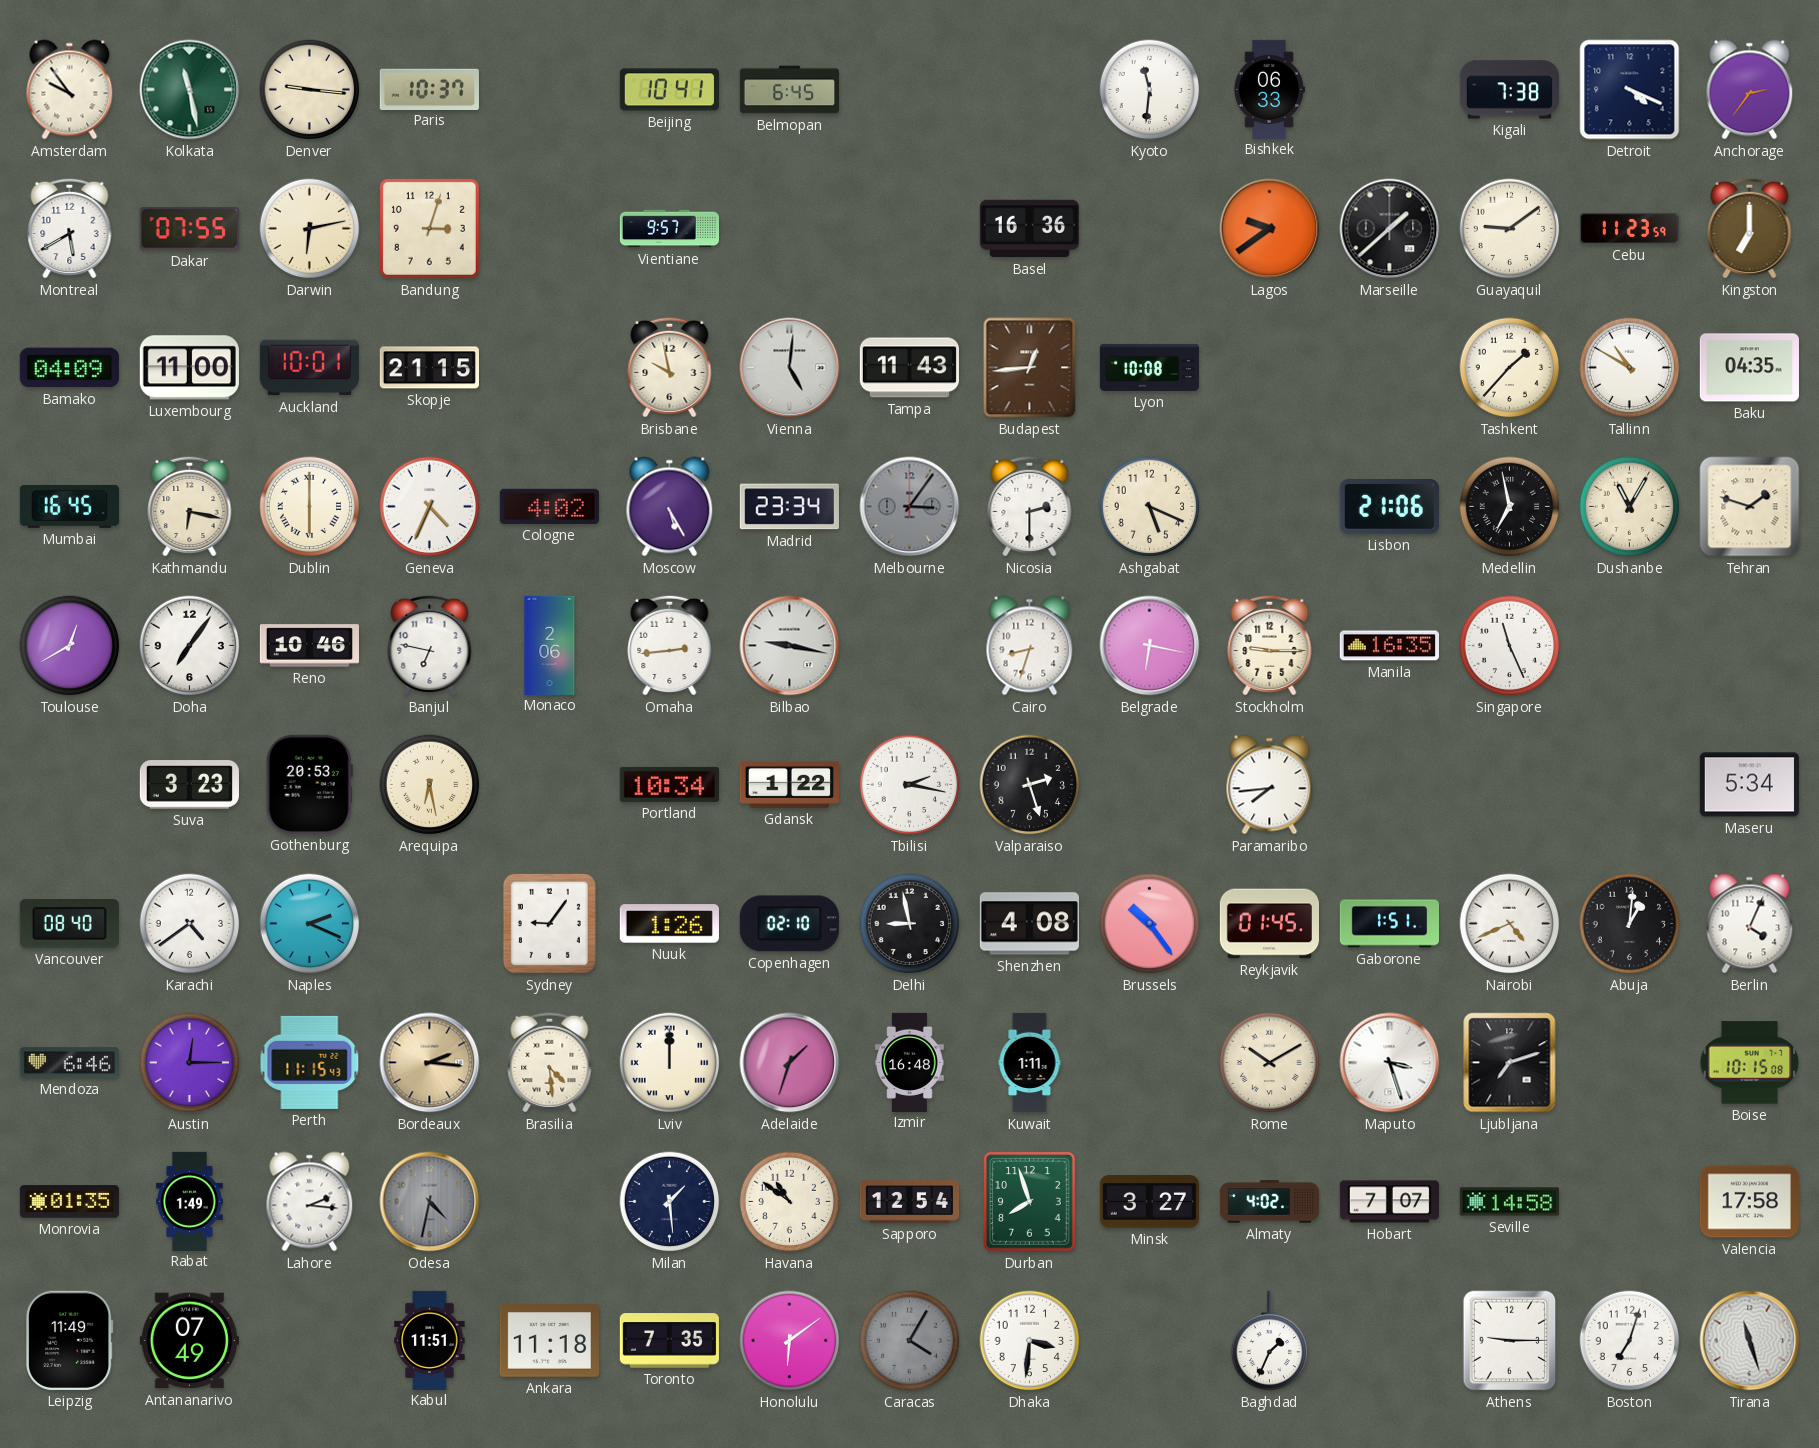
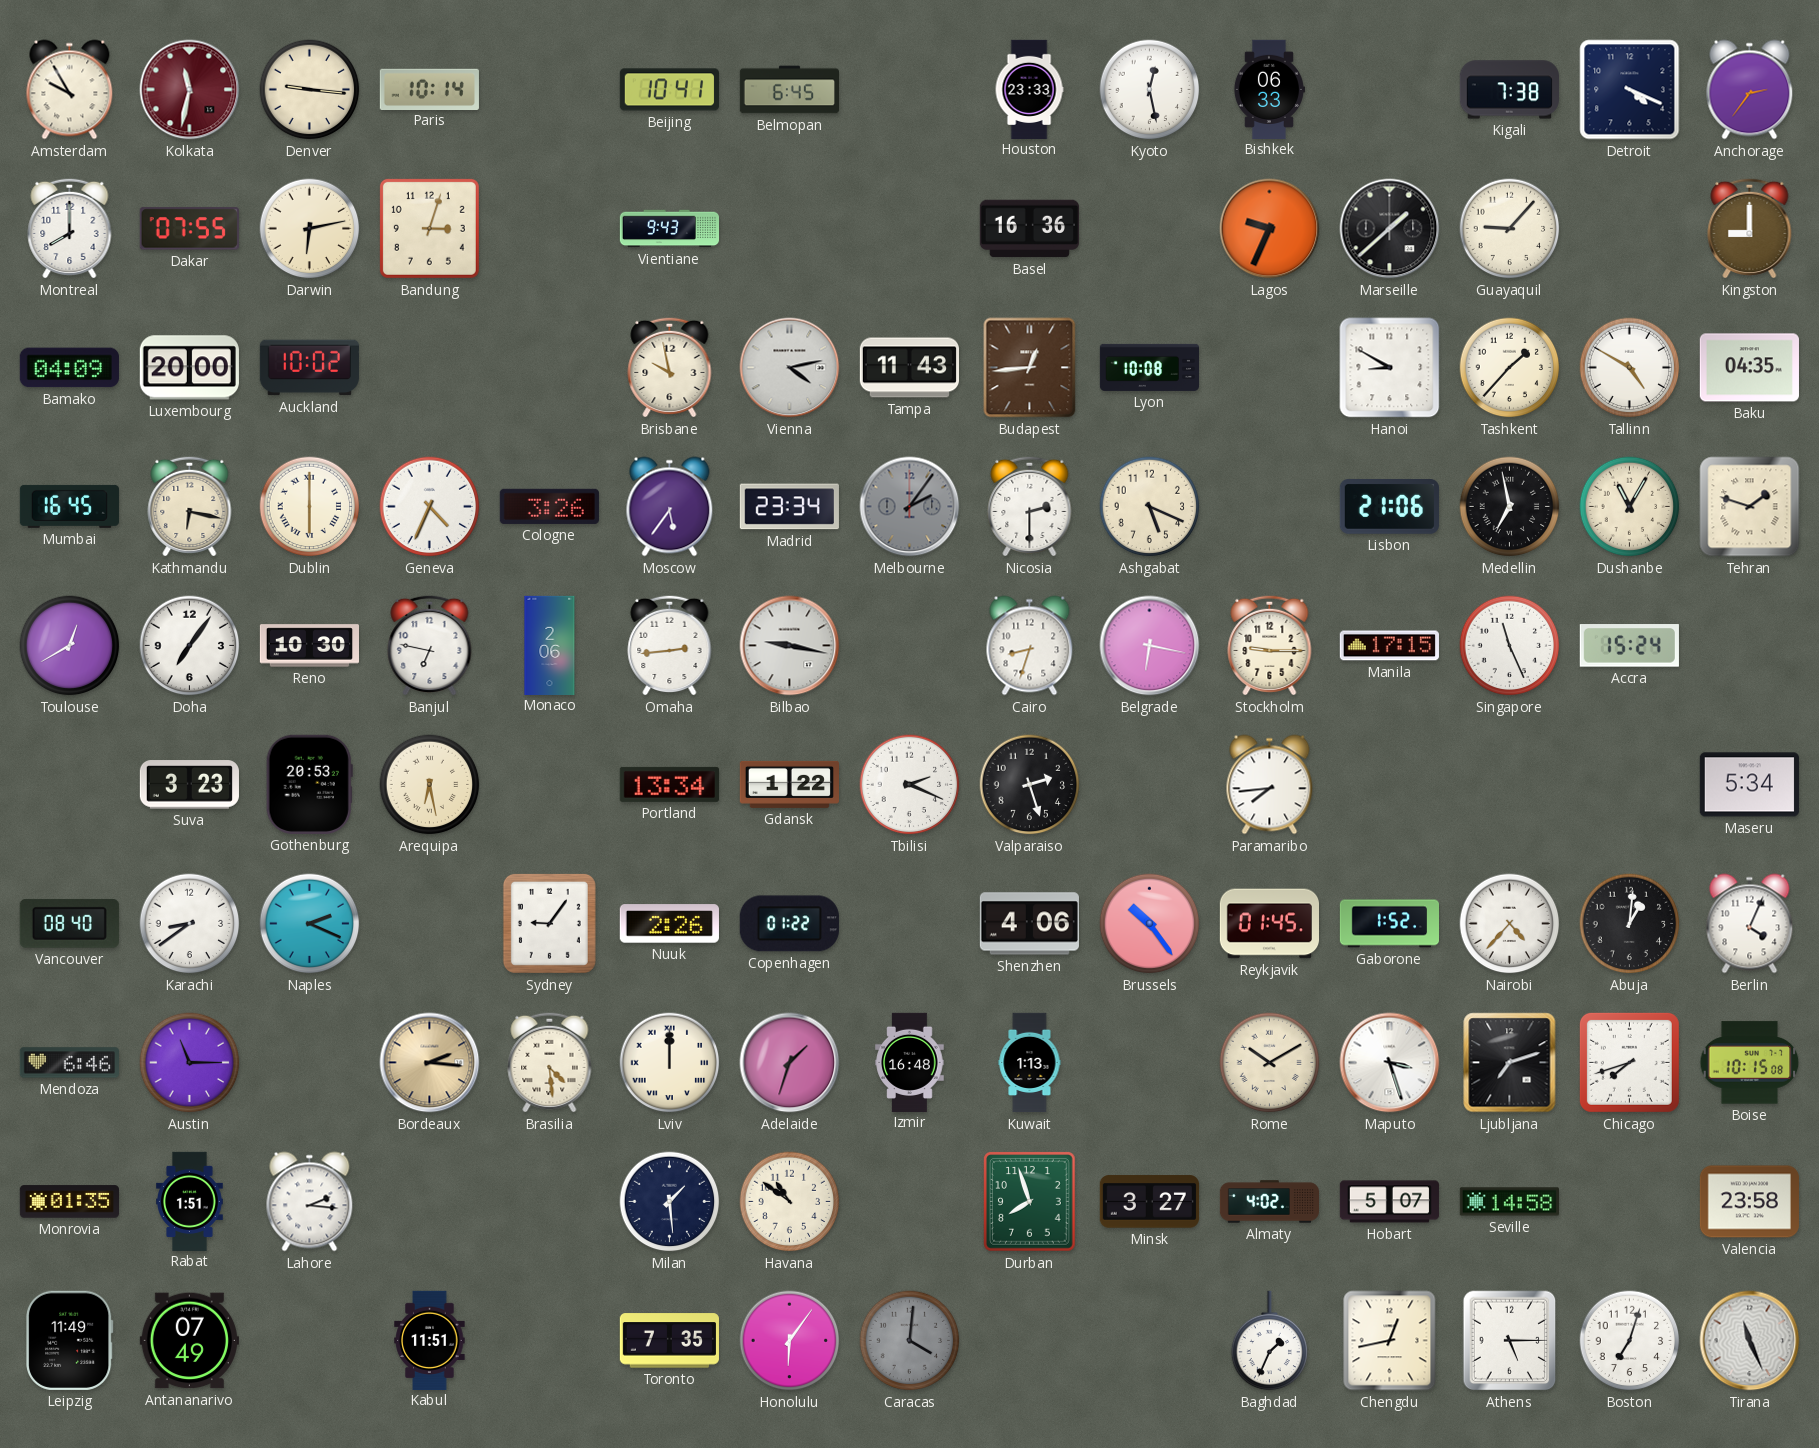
Amsterdam: 9:54 -> 9:55 (70, 90)
Kolkata: 11:28 -> 11:32 (190, 90)
Kolkata dial: green -> burgundy (190, 90)
Paris: 10:37 -> 10:14 (429, 89)
Houston: none -> 23:33 (1029, 89)
Kyoto: 11:31 -> 12:28 (1150, 90)
Montreal: 5:40 -> 8:00 (70, 228)
Vientiane: 9:57 -> 9:43 (669, 229)
Lagos: 9:39 -> 9:34 (1270, 229)
Guayaquil: 9:09 -> 9:07 (1510, 229)
Cebu: 11:23 -> none (1629, 228)
Kingston: 7:00 -> 9:00 (1750, 228)
Luxembourg: 11:00 -> 20:00 (189, 368)
Auckland: 10:01 -> 10:02 (309, 368)
Skopje: 21:15 -> none (429, 368)
Vienna: 5:01 -> 4:13 (790, 368)
Hanoi: none -> 8:50 (1390, 368)
Tallinn: 10:50 -> 4:50 (1630, 368)
Cologne: 4:02 -> 3:26 (549, 506)
Moscow: 5:25 -> 5:36 (670, 507)
Melbourne: 3:06 -> 2:06 (910, 507)
Reno: 10:46 -> 10:30 (309, 646)
Manila: 16:35 -> 17:15 (1389, 646)
Accra: none -> 15:24 (1629, 646)
Portland: 10:34 -> 13:34 (669, 784)
Tbilisi: 2:17 -> 2:19 (910, 785)
Karachi: 4:39 -> 8:39 (190, 924)
Nuuk: 1:26 -> 2:26 (669, 924)
Copenhagen: 02:10 -> 01:22 (789, 924)
Delhi: 8:58 -> none (910, 924)
Shenzhen: 4:08 -> 4:06 (1029, 924)
Gaborone: 1:51 -> 1:52 (1389, 924)
Nairobi: 4:41 -> 4:37 (1510, 924)
Austin: 12:15 -> 11:15 (190, 1063)
Perth: 11:15 -> none (310, 1062)
Kuwait: 1:11 -> 1:13 (1030, 1063)
Chicago: none -> 7:42 (1629, 1062)
Rabat: 1:49 -> 1:51 (190, 1201)
Odesa: 4:32 -> none (430, 1202)
Sapporo: 12:54 -> none (909, 1202)
Hobart: 7:07 -> 5:07 (1389, 1202)
Valencia: 17:58 -> 23:58 (1749, 1202)
Ankara: 11:18 -> none (549, 1341)
Honolulu: 6:09 -> 6:06 (790, 1341)
Caracas: 4:05 -> 4:01 (910, 1341)
Dhaka: 3:31 -> none (1030, 1341)
Chengdu: none -> 12:43 (1390, 1341)
Athens: 9:15 -> 5:15 (1510, 1341)
Tirana: 11:27 -> 11:26 (1750, 1341)
